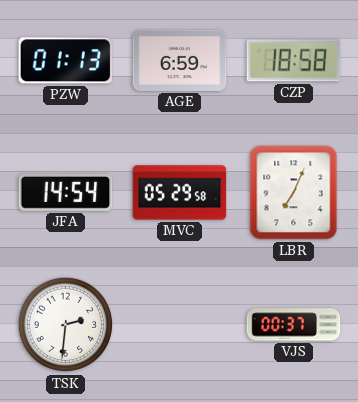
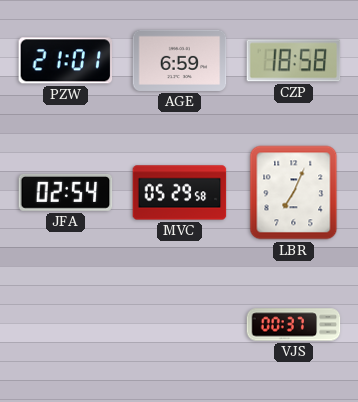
PZW: 01:13 -> 21:01 (66, 61)
JFA: 14:54 -> 02:54 (66, 192)
TSK: 2:31 -> none (66, 325)
